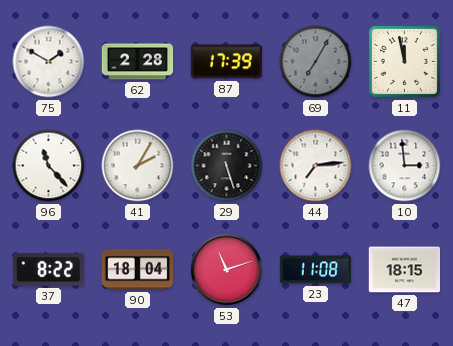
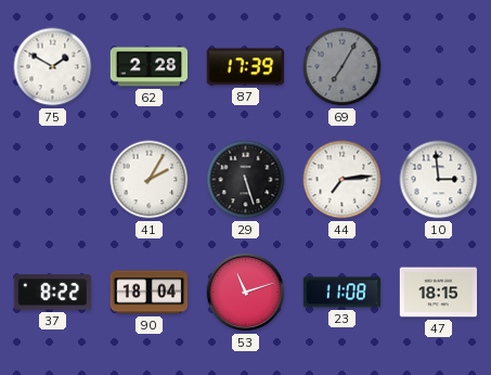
11: 11:58 -> none (404, 61)
96: 11:23 -> none (49, 166)
